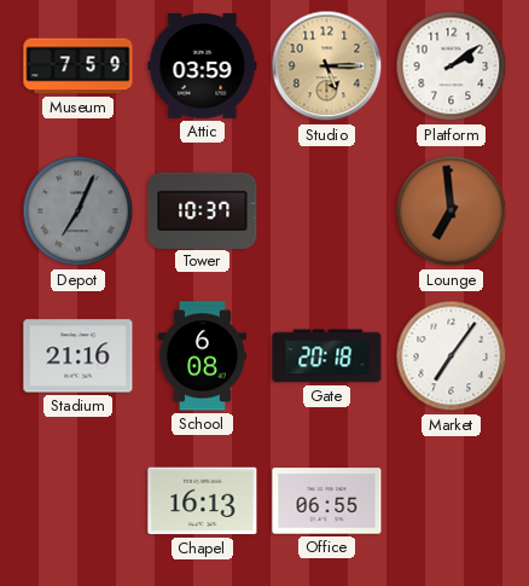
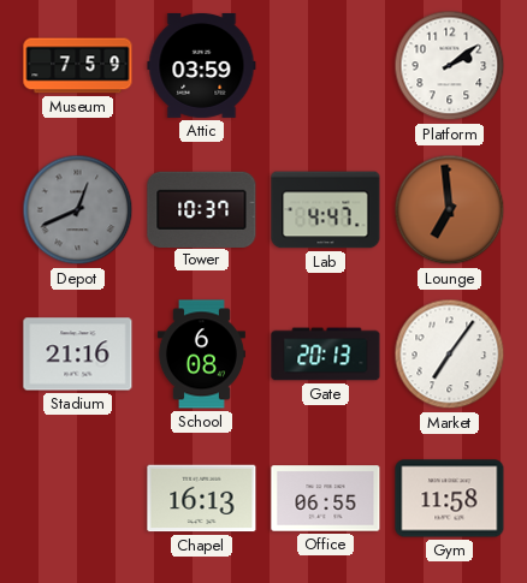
Studio: 5:15 -> none (327, 66)
Depot: 7:04 -> 12:41 (78, 210)
Lab: none -> 4:47 (326, 210)
Gate: 20:18 -> 20:13 (326, 355)
Gym: none -> 11:58 (450, 499)
